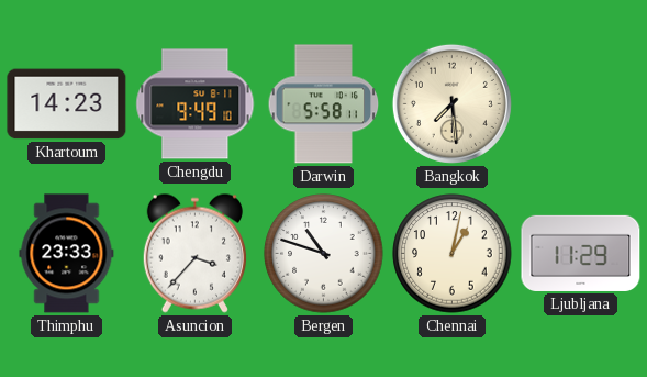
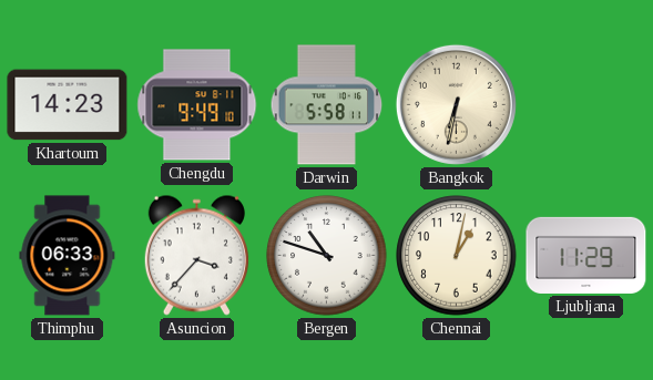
Bangkok: 7:29 -> 6:32 (456, 104)
Thimphu: 23:33 -> 06:33 (68, 256)
